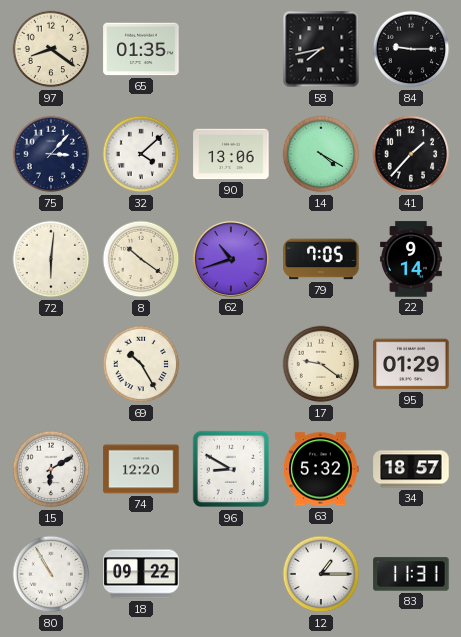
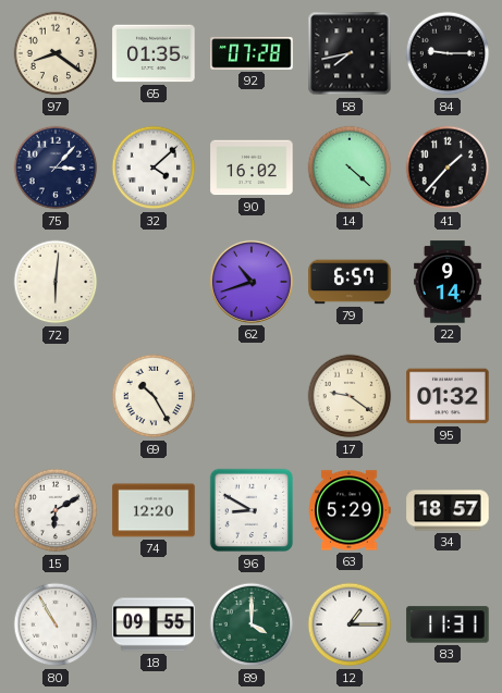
92: none -> 07:28 (252, 53)
90: 13:06 -> 16:02 (252, 168)
14: 4:20 -> 4:22 (350, 168)
8: 10:21 -> none (141, 259)
79: 7:05 -> 6:57 (350, 282)
95: 01:29 -> 01:32 (448, 396)
63: 5:32 -> 5:29 (350, 510)
18: 09:22 -> 09:55 (154, 624)
89: none -> 4:00 (252, 624)
